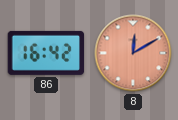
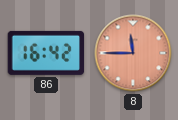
8: 12:10 -> 11:45 (133, 53)
